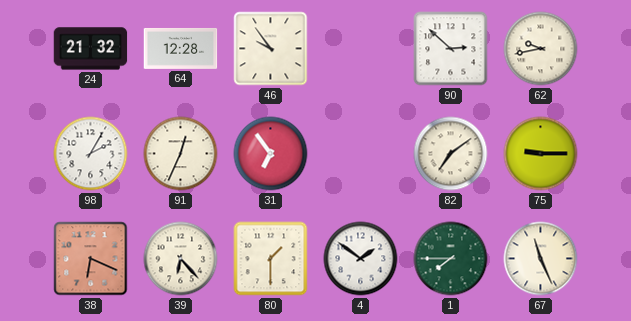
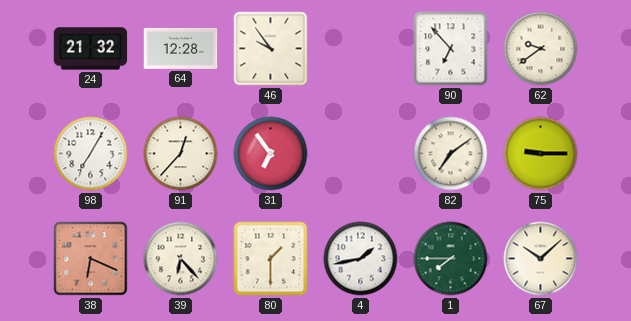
90: 2:52 -> 6:53 (451, 49)
62: 9:43 -> 9:39 (541, 49)
98: 2:05 -> 7:05 (91, 154)
91: 12:34 -> 12:37 (181, 154)
4: 1:51 -> 1:43 (361, 259)
67: 11:26 -> 10:08 (541, 259)
